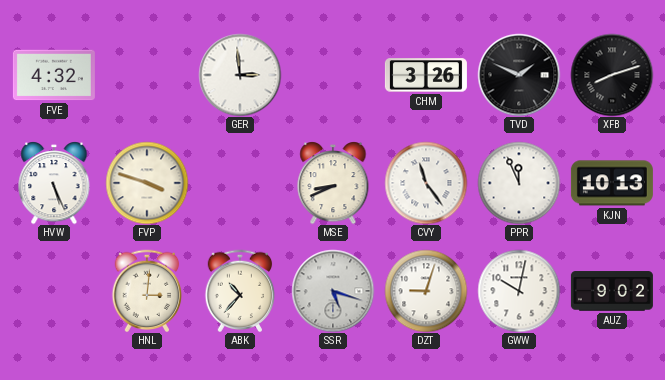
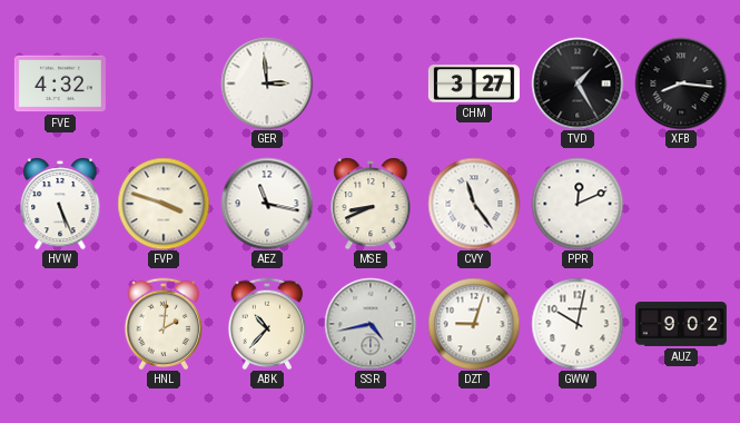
CHM: 3:26 -> 3:27 (474, 83)
TVD: 1:49 -> 1:25 (578, 83)
XFB: 8:12 -> 8:16 (681, 83)
AEZ: none -> 11:17 (267, 204)
PPR: 11:56 -> 12:11 (578, 204)
KJN: 10:13 -> none (612, 183)
HNL: 3:01 -> 2:01 (164, 324)
SSR: 5:18 -> 4:43 (371, 324)
